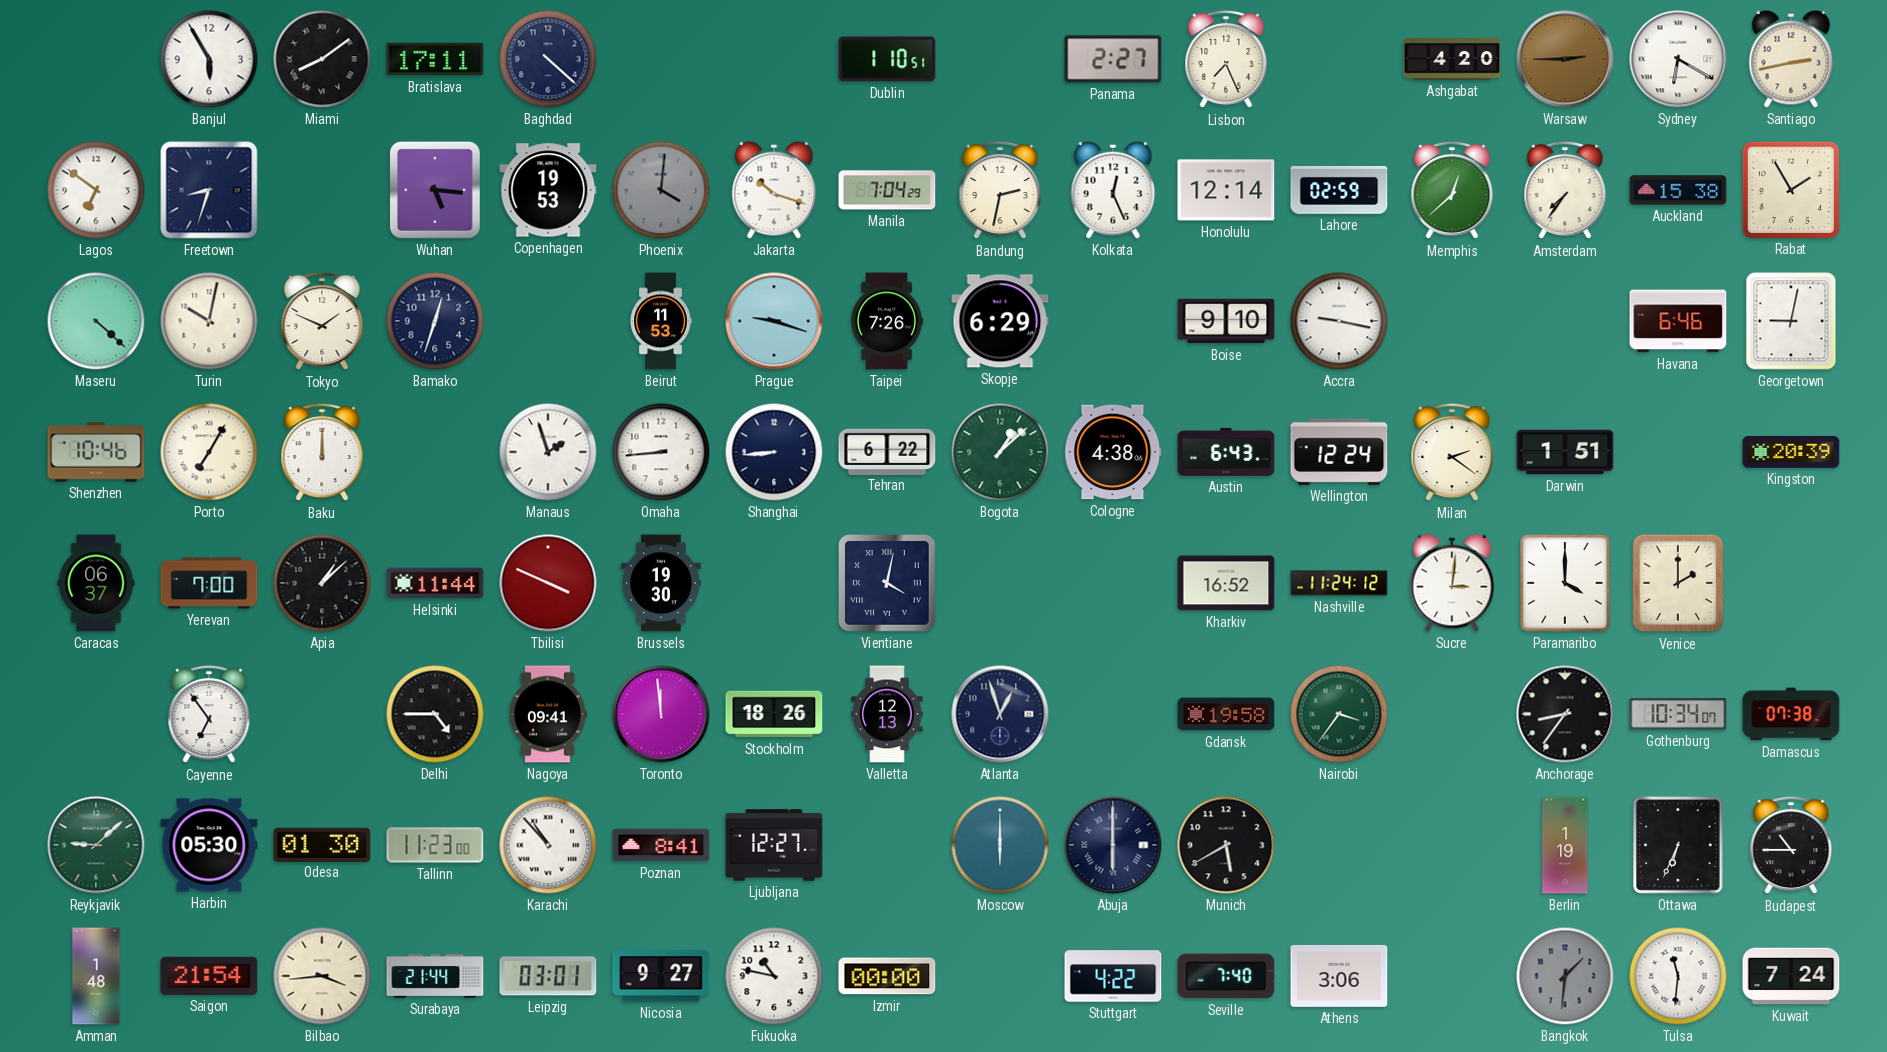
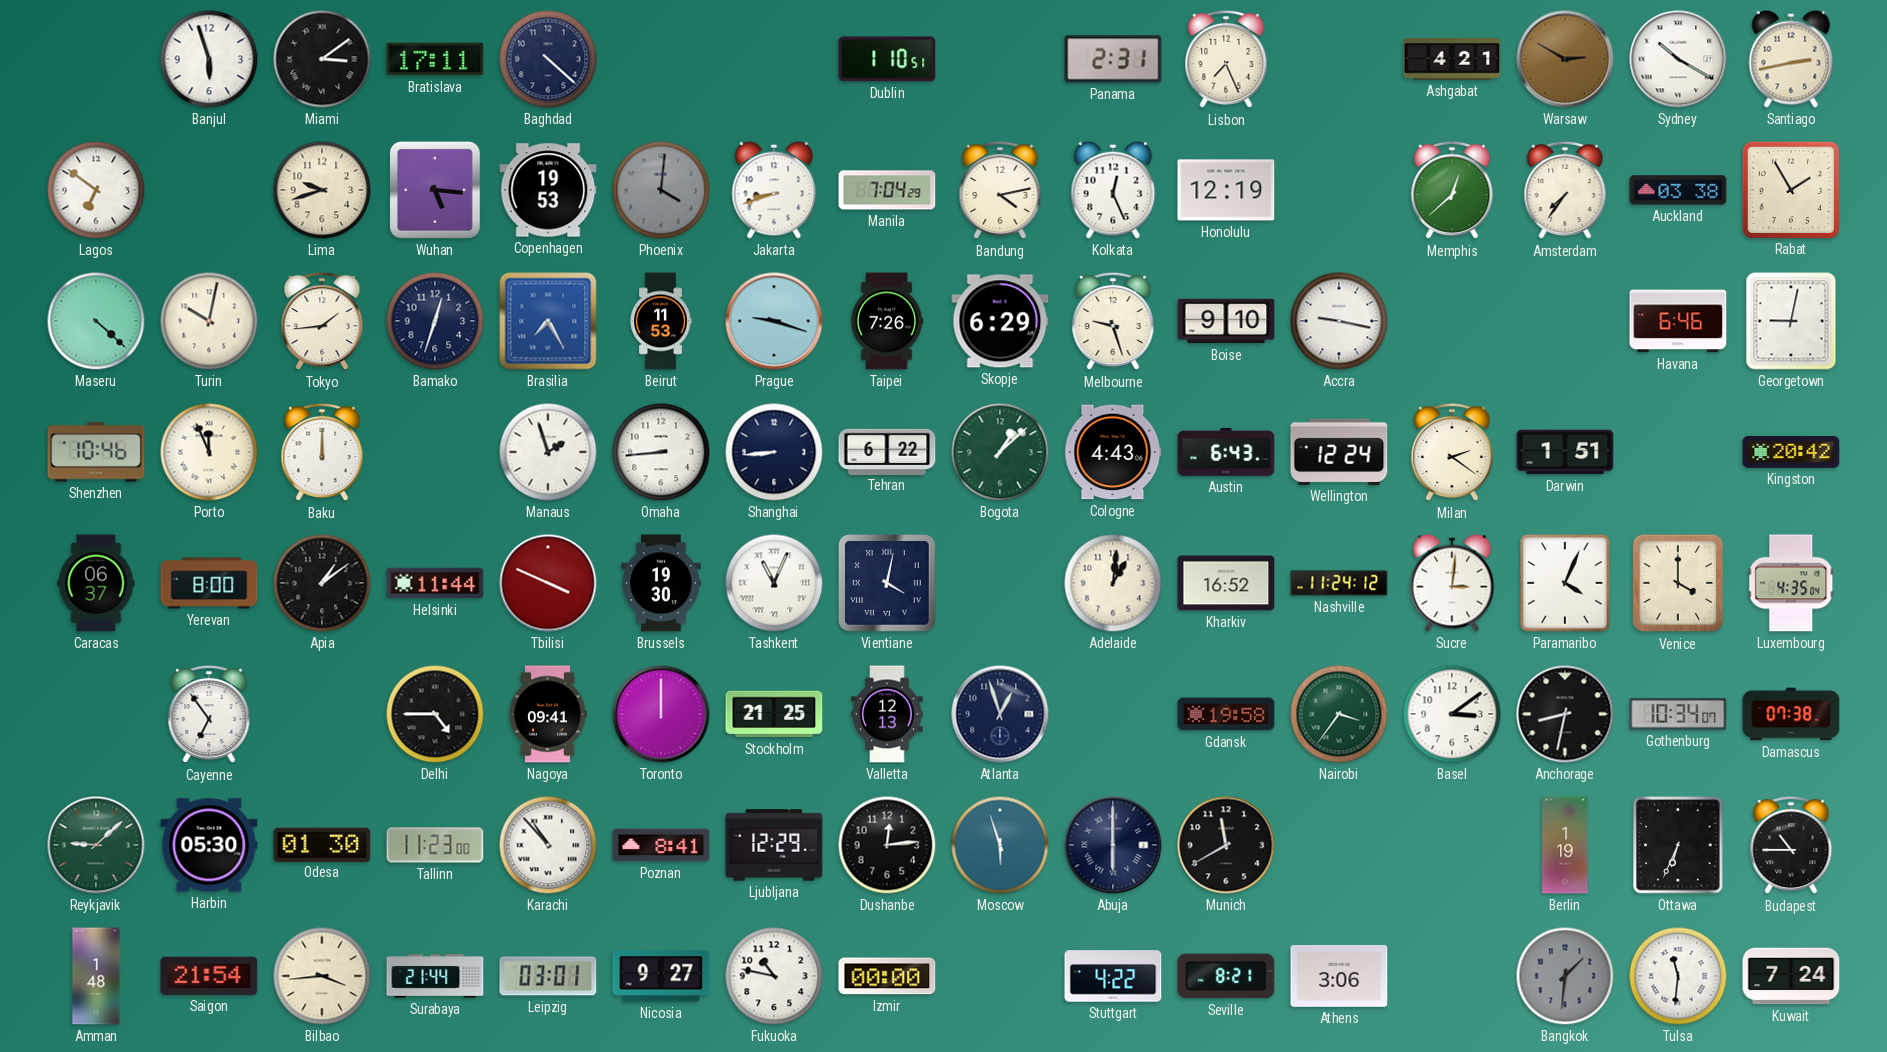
Banjul: 5:55 -> 5:57 (209, 59)
Miami: 8:09 -> 3:09 (322, 59)
Panama: 2:27 -> 2:31 (1113, 59)
Ashgabat: 4:20 -> 4:21 (1452, 59)
Warsaw: 2:45 -> 2:50 (1565, 59)
Sydney: 6:20 -> 10:20 (1678, 59)
Freetown: 8:33 -> none (209, 190)
Lima: none -> 9:42 (322, 190)
Jakarta: 10:18 -> 8:42 (774, 190)
Bandung: 2:32 -> 4:13 (1000, 190)
Honolulu: 12:14 -> 12:19 (1226, 190)
Lahore: 02:59 -> none (1339, 190)
Auckland: 15:38 -> 03:38 (1678, 190)
Tokyo: 1:49 -> 1:44 (322, 321)
Brasilia: none -> 7:25 (548, 321)
Melbourne: none -> 9:27 (1113, 321)
Porto: 7:05 -> 11:56 (209, 452)
Cologne: 4:38 -> 4:43 (1113, 452)
Kingston: 20:39 -> 20:42 (1791, 452)
Yerevan: 7:00 -> 8:00 (209, 583)
Apia: 1:08 -> 1:09 (322, 583)
Tashkent: none -> 11:04 (774, 583)
Adelaide: none -> 1:01 (1113, 583)
Paramaribo: 4:00 -> 4:04 (1565, 583)
Venice: 2:00 -> 4:00 (1678, 583)
Luxembourg: none -> 4:35 (1791, 583)
Toronto: 11:59 -> 12:00 (661, 714)
Stockholm: 18:26 -> 21:25 (774, 714)
Basel: none -> 3:09 (1452, 714)
Anchorage: 8:36 -> 8:32 (1565, 714)
Ljubljana: 12:27 -> 12:29 (774, 845)
Dushanbe: none -> 12:14 (887, 845)
Moscow: 6:00 -> 5:57 (1000, 845)
Munich: 5:40 -> 11:40 (1226, 845)
Seville: 7:40 -> 8:21 (1226, 976)
